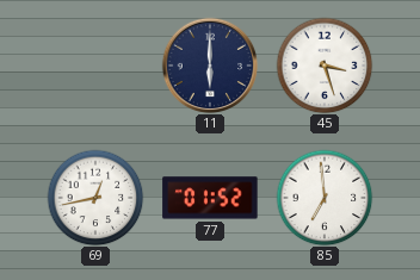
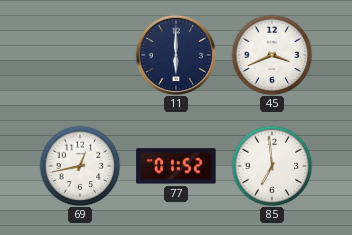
45: 3:27 -> 3:41 (272, 55)
